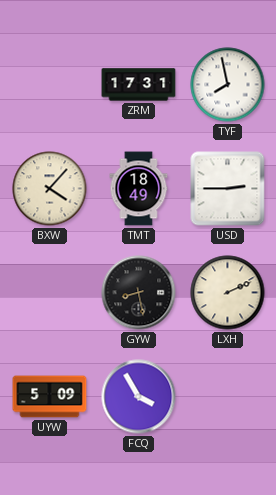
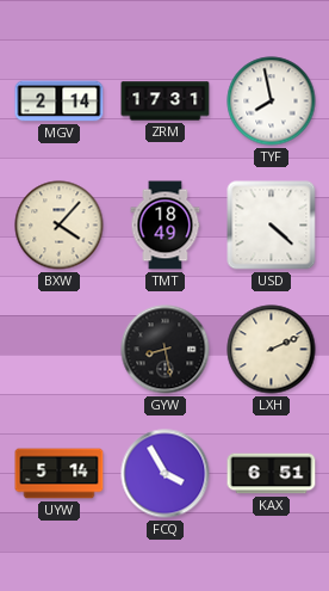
MGV: none -> 2:14 (60, 101)
USD: 2:45 -> 4:22 (272, 226)
UYW: 5:09 -> 5:14 (60, 474)
KAX: none -> 6:51 (272, 474)
